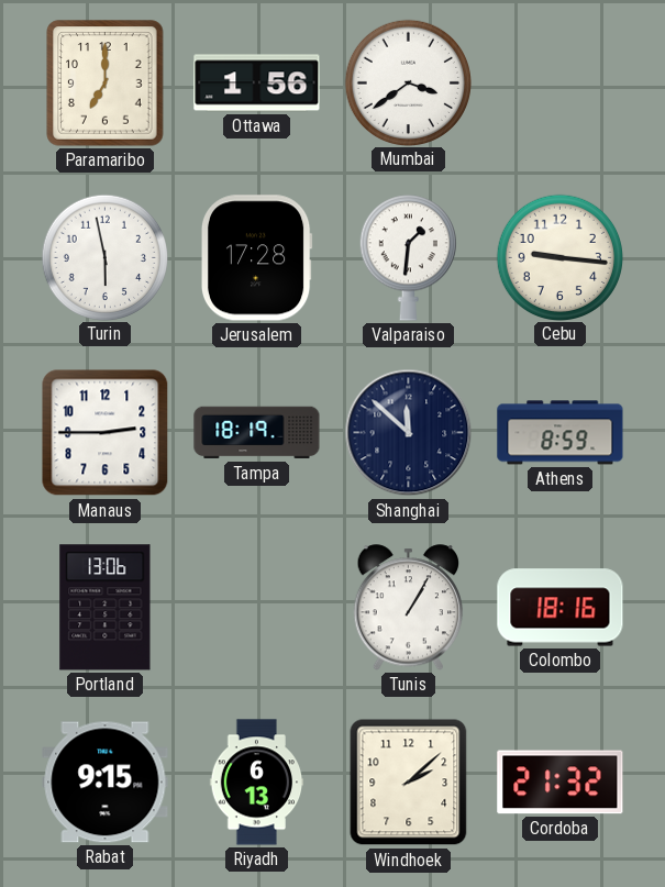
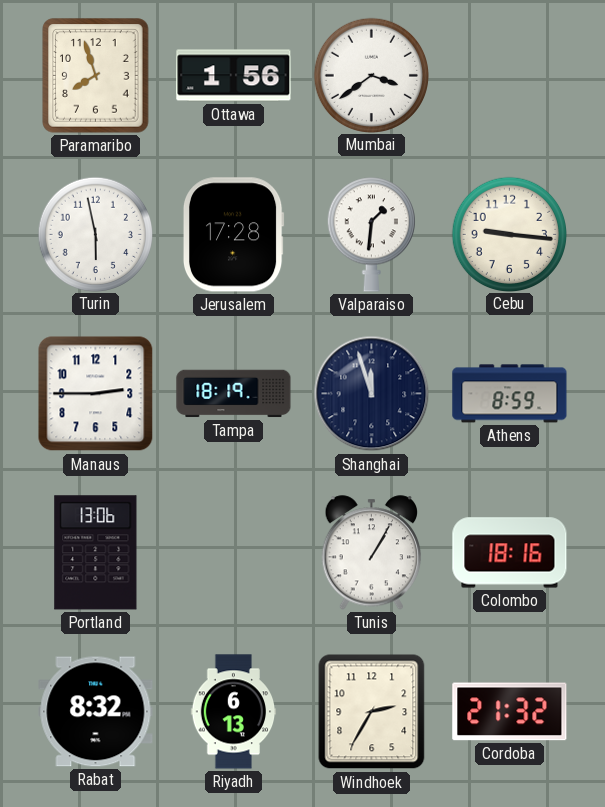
Paramaribo: 7:00 -> 7:57 (96, 76)
Shanghai: 11:52 -> 11:57 (372, 394)
Rabat: 9:15 -> 8:32 (96, 712)
Windhoek: 2:08 -> 2:35 (372, 712)
